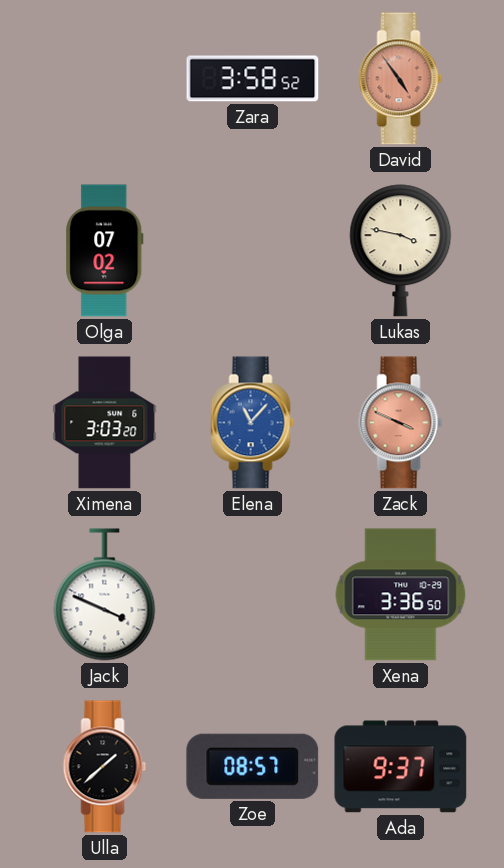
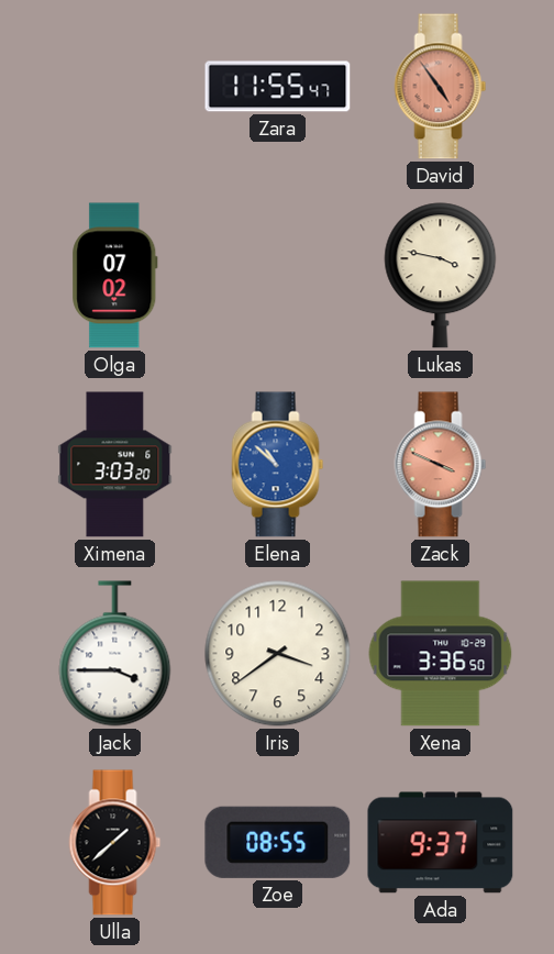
Zara: 3:58 -> 11:55 (278, 87)
Elena: 11:07 -> 10:52 (278, 465)
Jack: 3:49 -> 3:45 (115, 654)
Iris: none -> 3:39 (278, 654)
Zoe: 08:57 -> 08:55 (278, 842)
